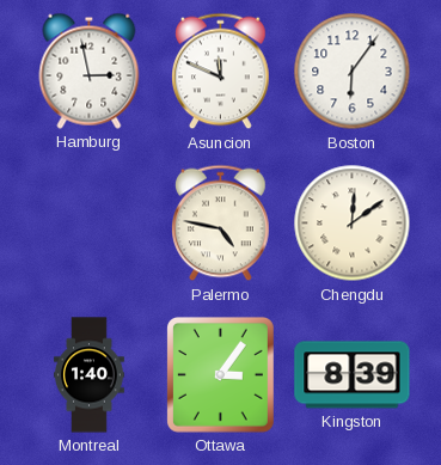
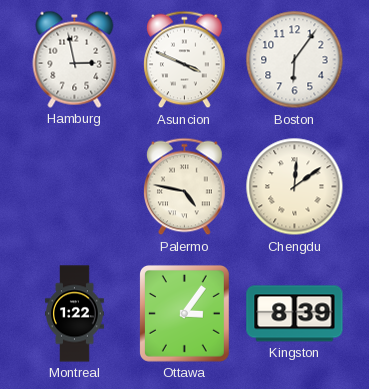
Asuncion: 11:49 -> 3:49 (185, 60)
Montreal: 1:40 -> 1:22 (75, 314)
